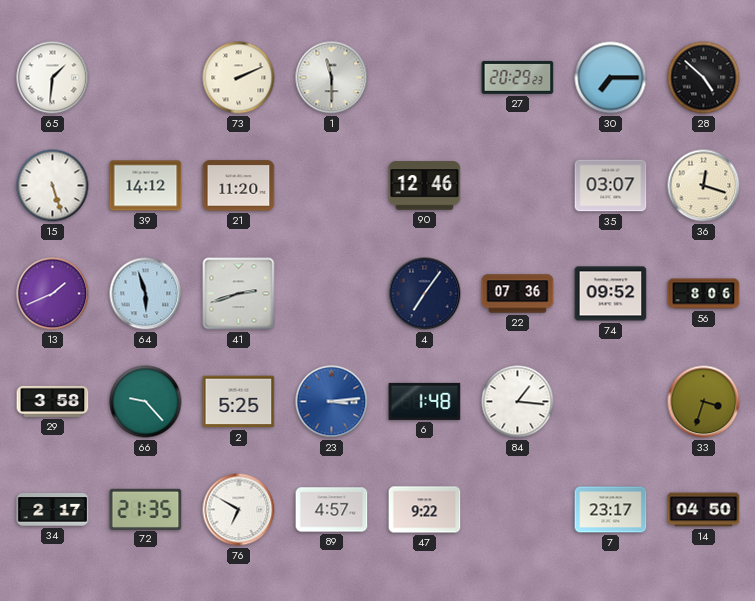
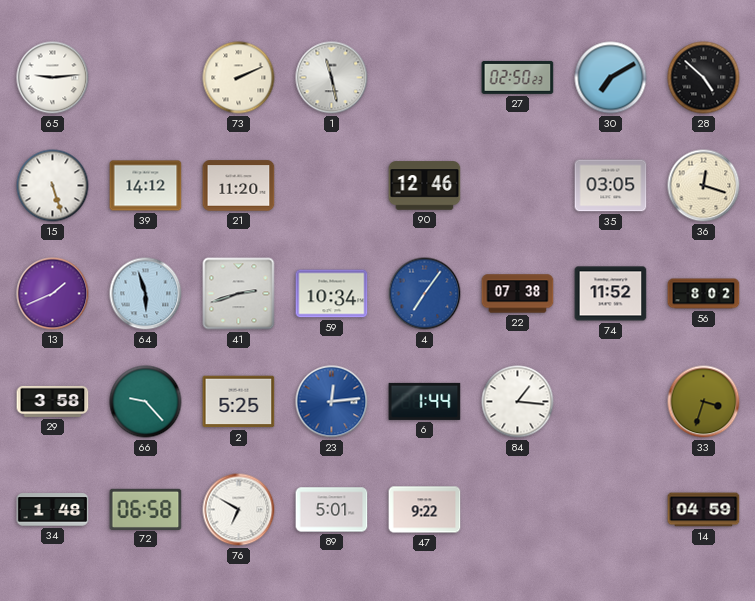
65: 1:31 -> 9:14 (53, 78)
1: 11:30 -> 11:28 (332, 78)
27: 20:29 -> 02:50 (518, 77)
30: 7:15 -> 7:10 (611, 78)
35: 03:07 -> 03:05 (611, 186)
59: none -> 10:34 (332, 294)
4 dial: navy -> blue (425, 294)
22: 07:36 -> 07:38 (518, 294)
74: 09:52 -> 11:52 (611, 294)
56: 8:06 -> 8:02 (704, 294)
23: 3:14 -> 12:14 (332, 402)
6: 1:48 -> 1:44 (425, 401)
34: 2:17 -> 1:48 (53, 510)
72: 21:35 -> 06:58 (146, 509)
89: 4:57 -> 5:01 (332, 510)
7: 23:17 -> none (611, 510)
14: 04:50 -> 04:59 (704, 510)
